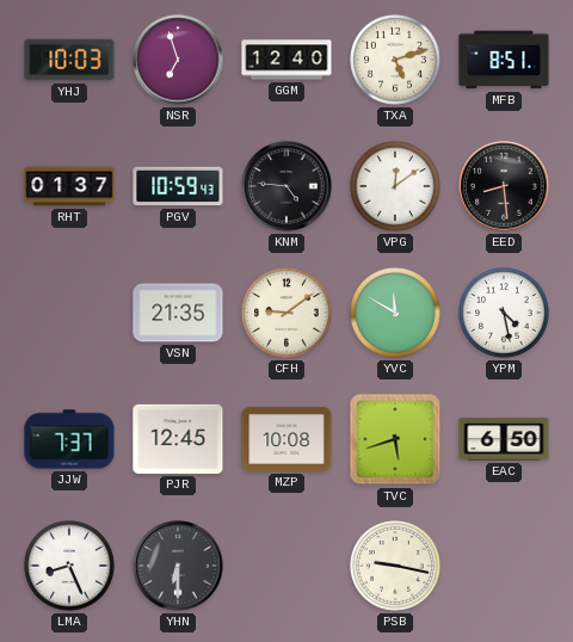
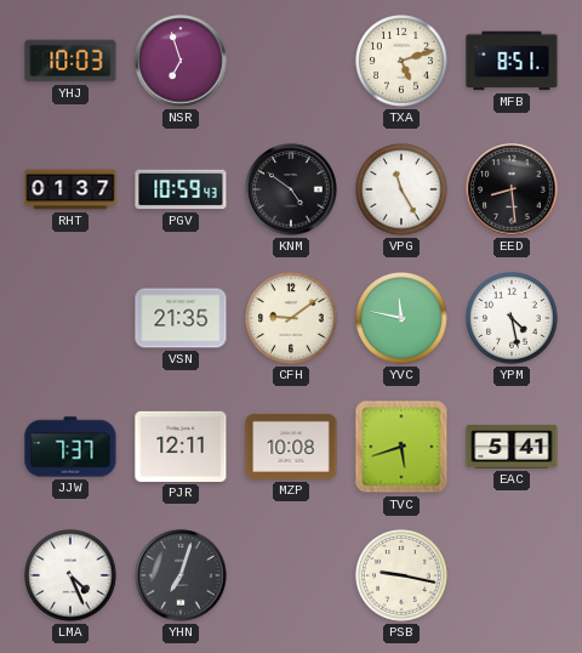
GGM: 12:40 -> none (286, 60)
KNM: 4:46 -> 4:51 (291, 189)
VPG: 12:09 -> 11:25 (403, 191)
YVC: 11:50 -> 11:47 (403, 319)
PJR: 12:45 -> 12:11 (181, 447)
EAC: 6:50 -> 5:41 (512, 447)
LMA: 8:26 -> 4:26 (72, 577)
YHN: 6:30 -> 7:03 (181, 575)
